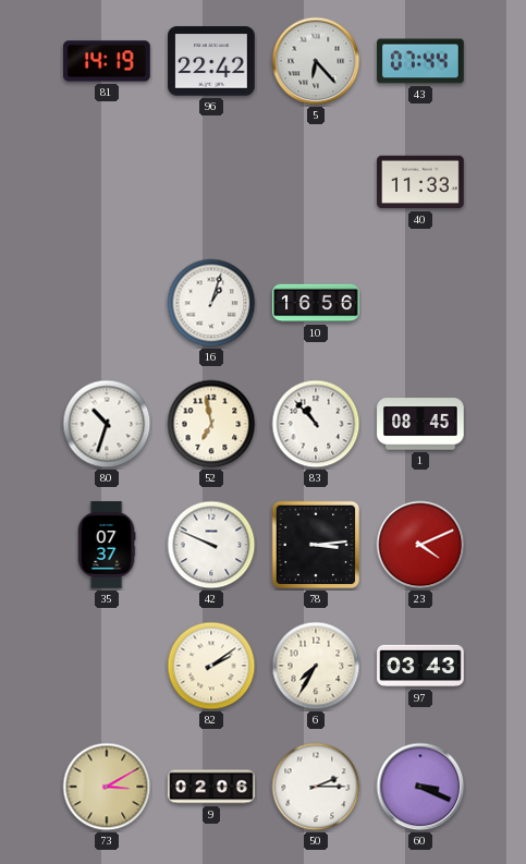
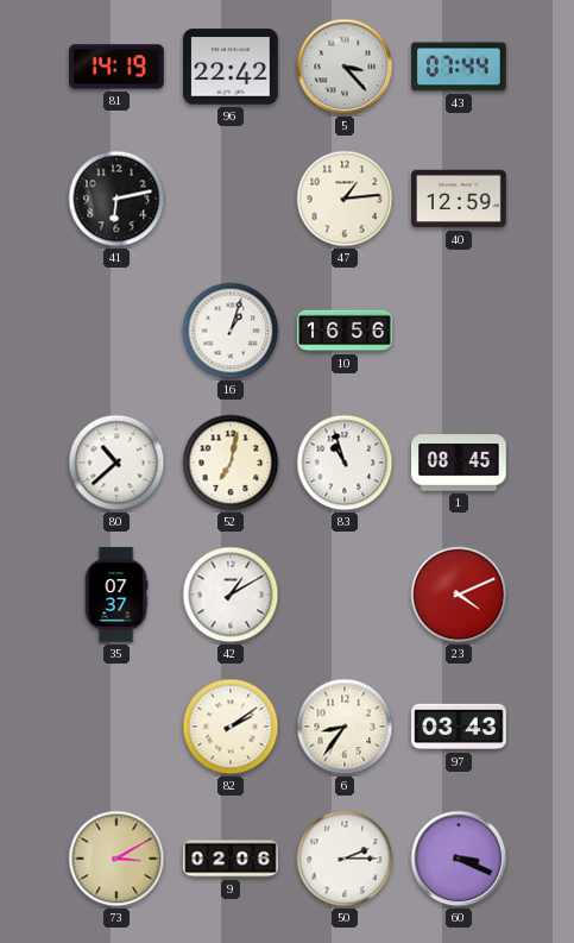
5: 6:23 -> 3:23 (345, 67)
41: none -> 6:13 (116, 199)
47: none -> 1:14 (345, 199)
40: 11:33 -> 12:59 (459, 199)
80: 10:33 -> 10:38 (116, 463)
52: 6:58 -> 7:02 (231, 463)
83: 10:53 -> 10:57 (345, 463)
42: 9:49 -> 1:10 (231, 595)
78: 3:14 -> none (316, 545)
6: 7:35 -> 8:36 (345, 727)
